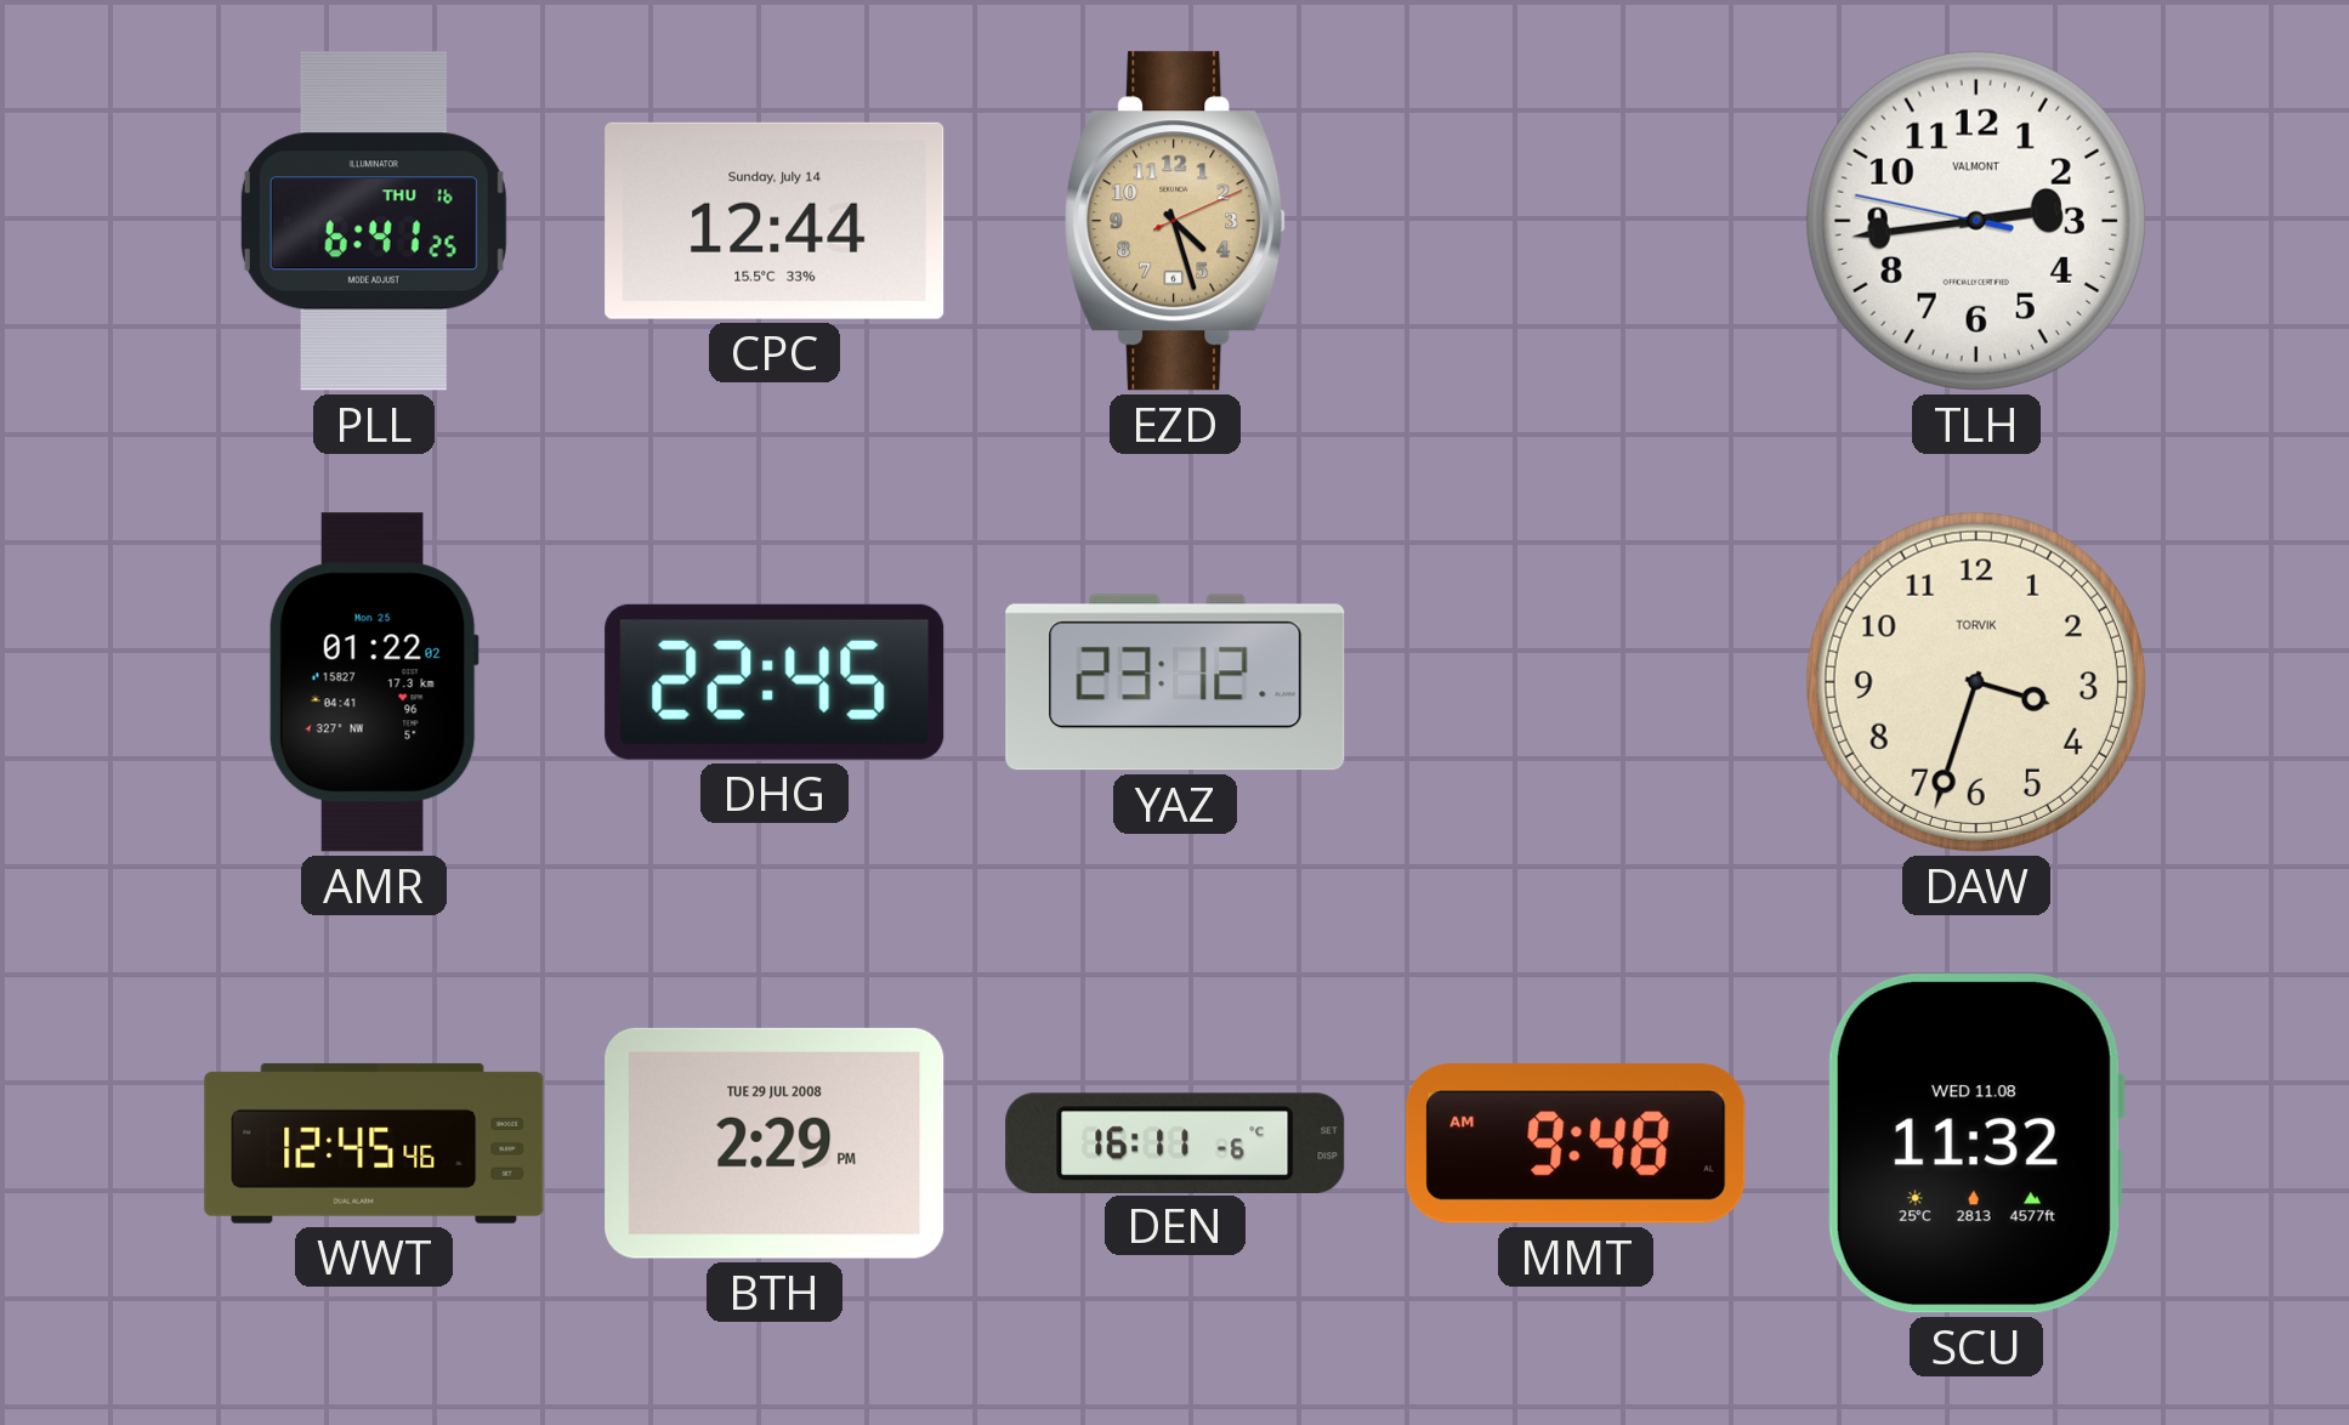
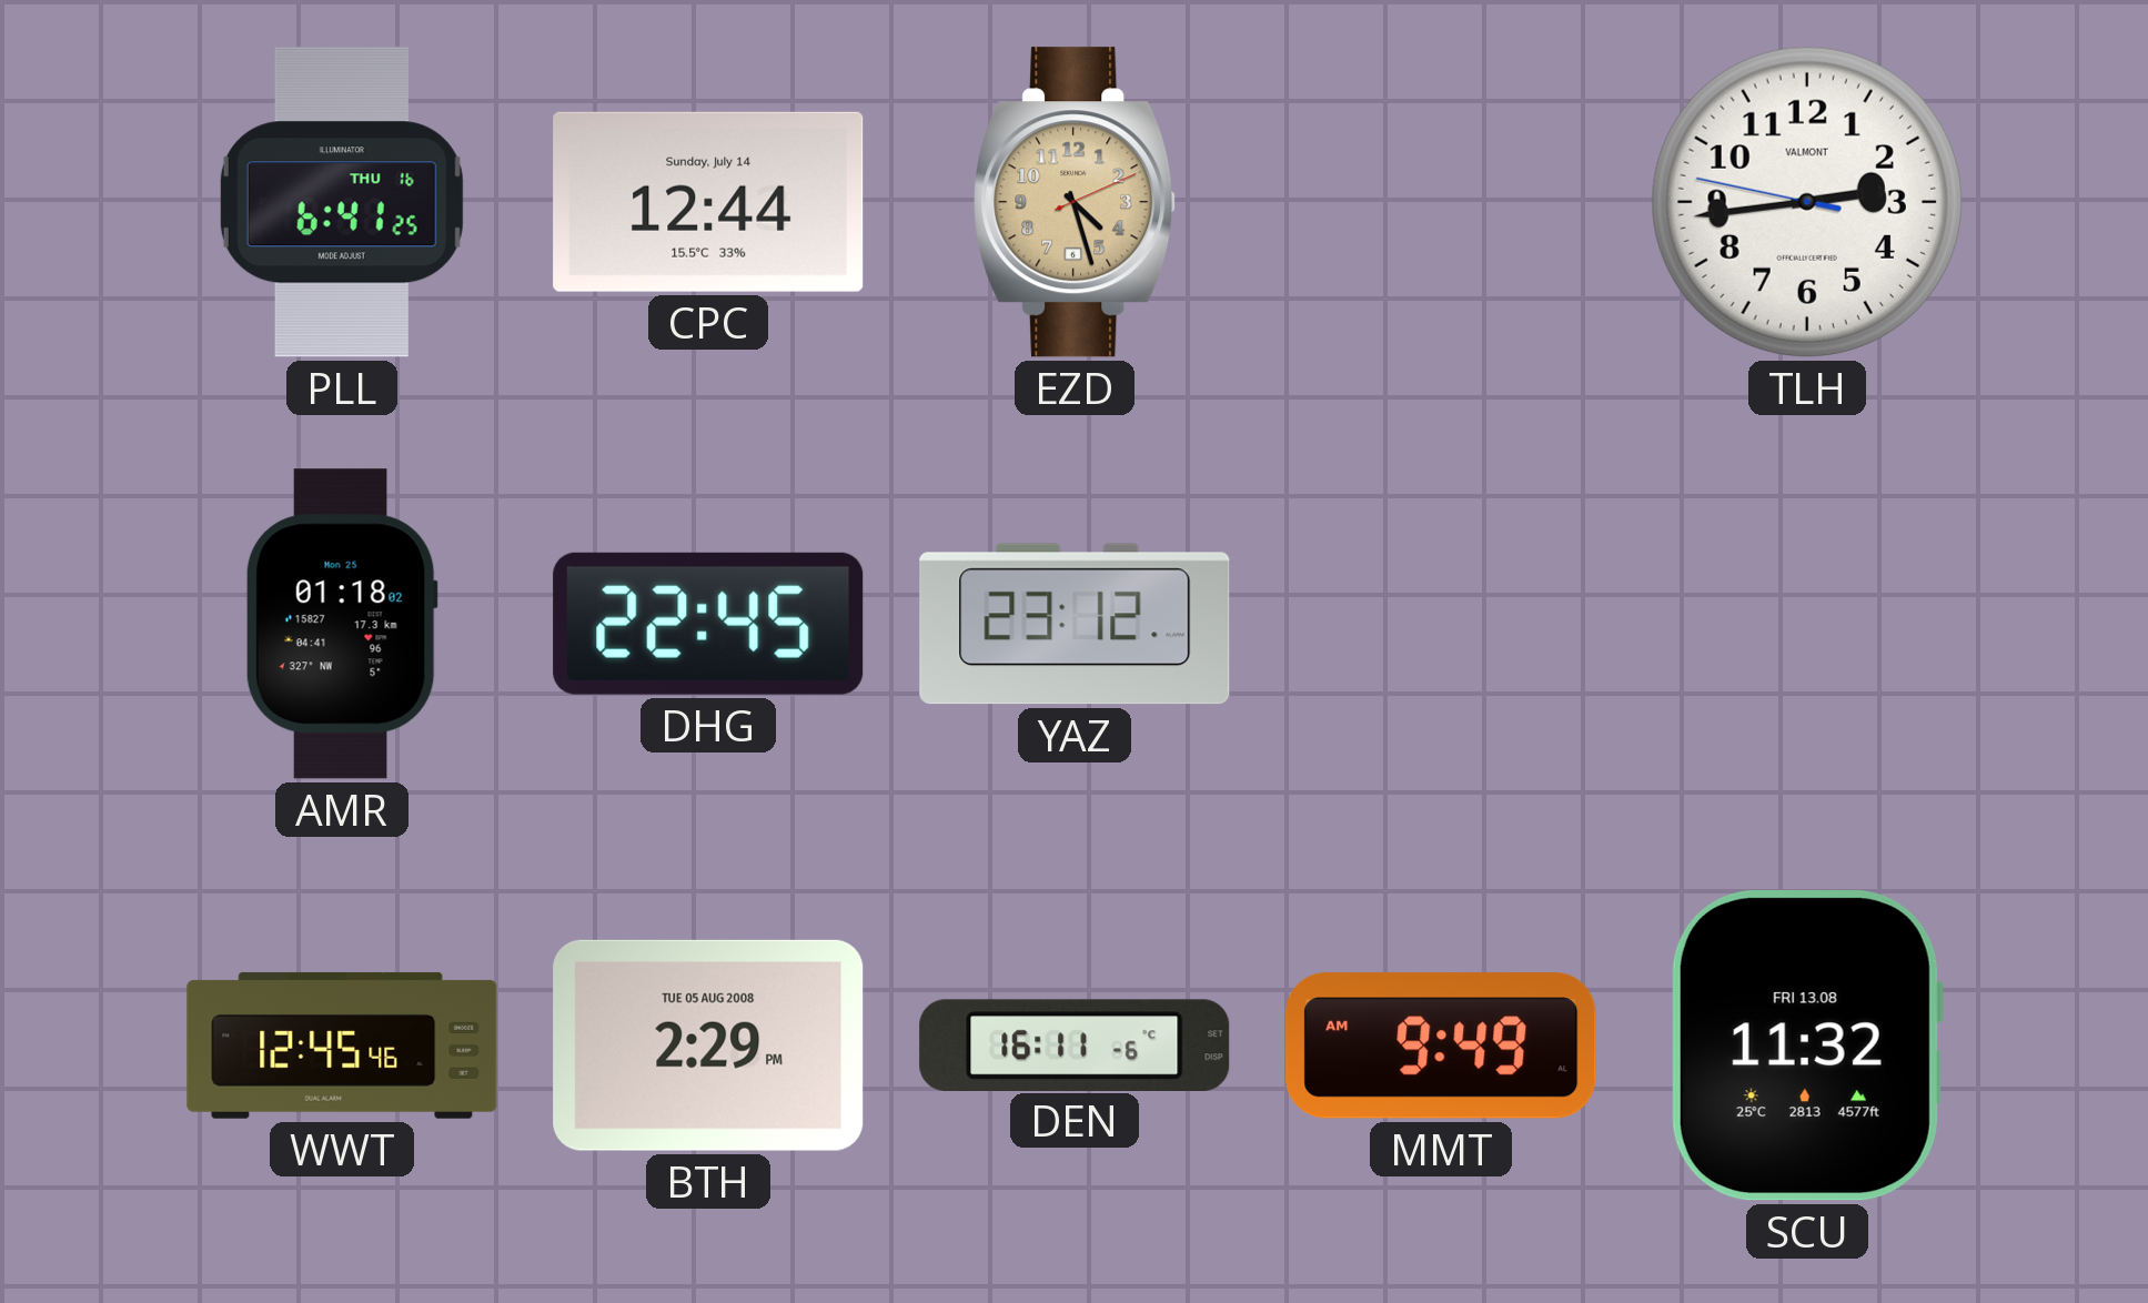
AMR: 01:22 -> 01:18 (342, 624)
DAW: 3:33 -> none (1976, 682)
BTH date: TUE 29 JUL 2008 -> TUE 05 AUG 2008 (708, 1046)
MMT: 9:48 -> 9:49 (1441, 1046)
SCU date: WED 11.08 -> FRI 13.08 (1806, 1046)
